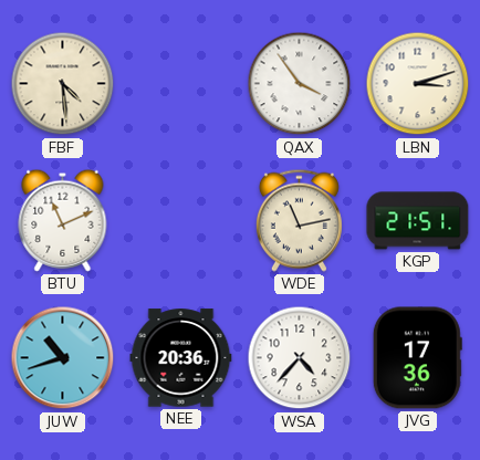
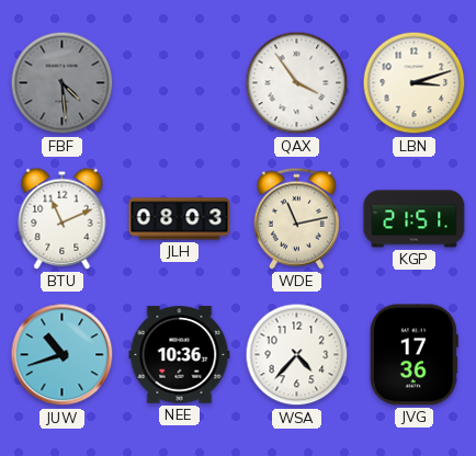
FBF dial: cream -> grey (63, 83)
JLH: none -> 08:03 (180, 219)
NEE: 20:36 -> 10:36 (180, 355)
